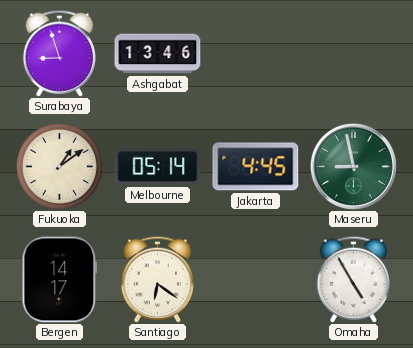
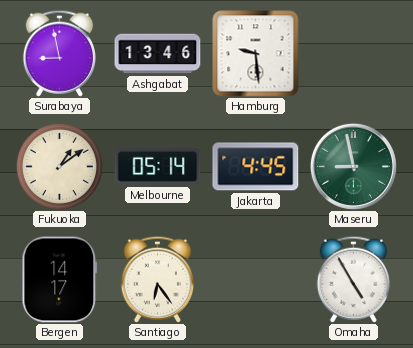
Surabaya: 8:57 -> 8:58 (59, 53)
Hamburg: none -> 9:29 (256, 54)
Santiago: 6:21 -> 6:24 (157, 279)
